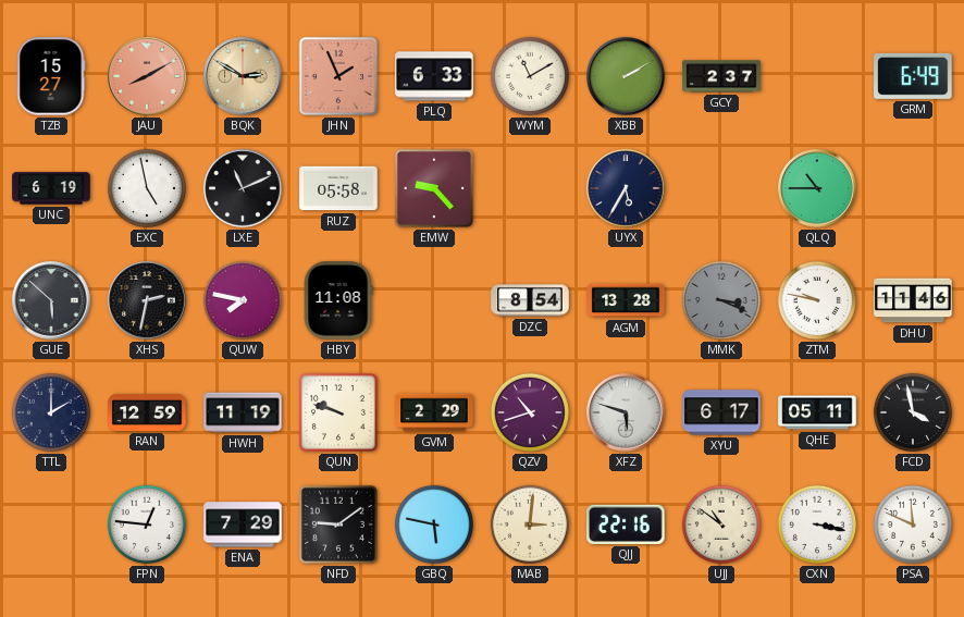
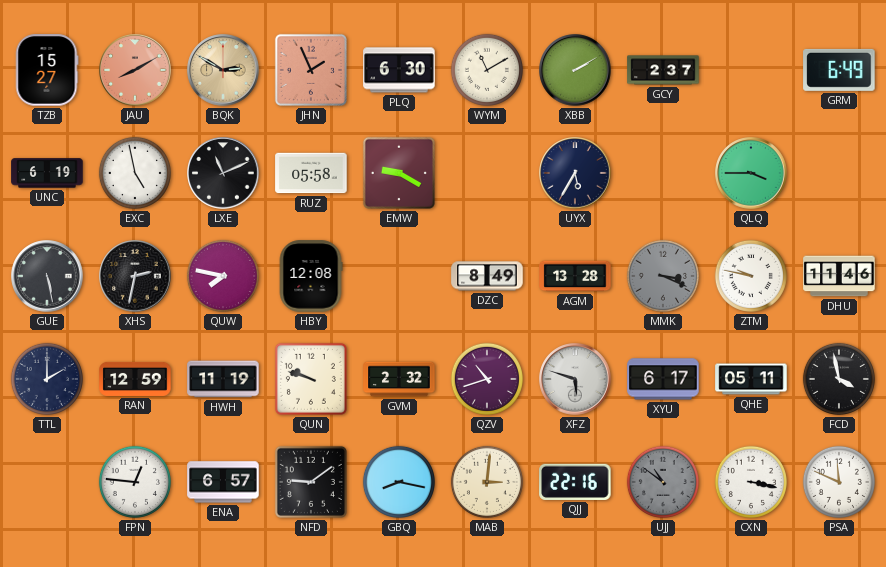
PLQ: 6:33 -> 6:30 (399, 70)
EMW: 9:23 -> 9:20 (399, 173)
QLQ: 10:45 -> 3:45 (751, 173)
GUE: 5:52 -> 5:28 (47, 276)
HBY: 11:08 -> 12:08 (311, 276)
DZC: 8:54 -> 8:49 (487, 276)
GVM: 2:29 -> 2:32 (399, 379)
ENA: 7:29 -> 6:57 (223, 482)
GBQ: 5:47 -> 8:17 (399, 482)
UJJ dial: cream -> grey (663, 482)
